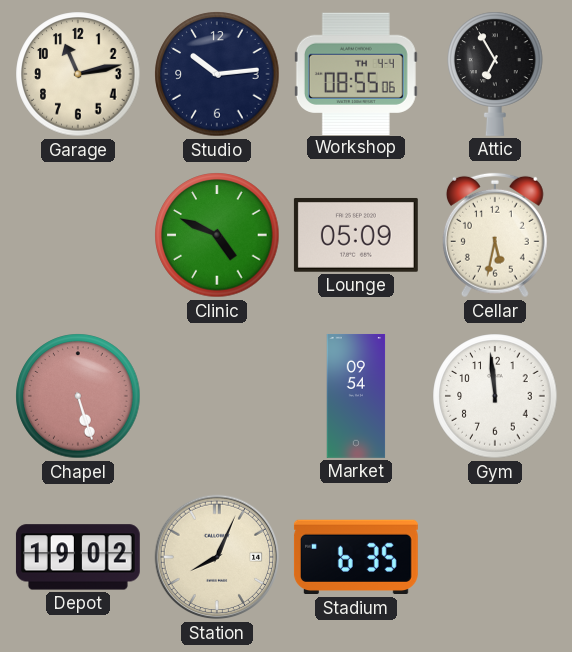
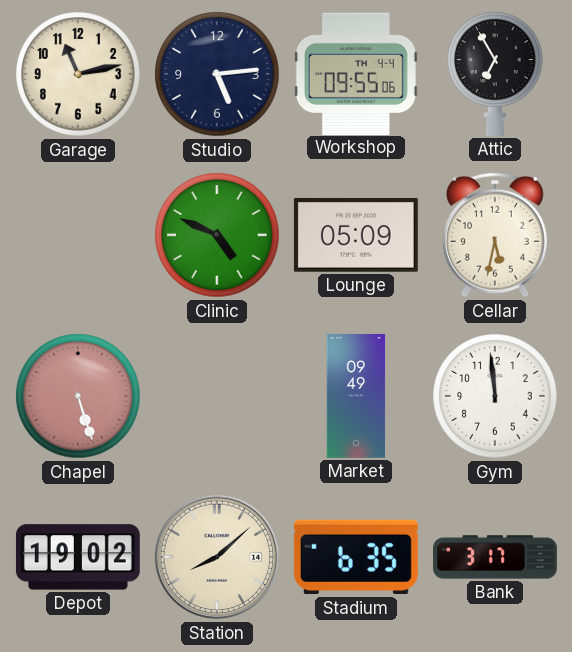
Studio: 10:14 -> 5:14 (217, 74)
Workshop: 08:55 -> 09:55 (356, 73)
Market: 09:54 -> 09:49 (356, 396)
Station: 8:04 -> 8:08 (217, 557)
Bank: none -> 3:17 (496, 557)
